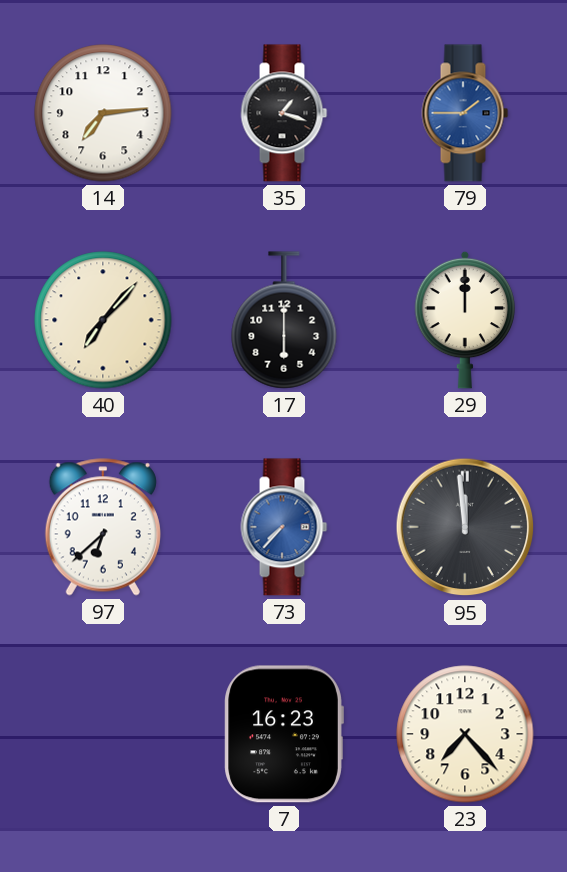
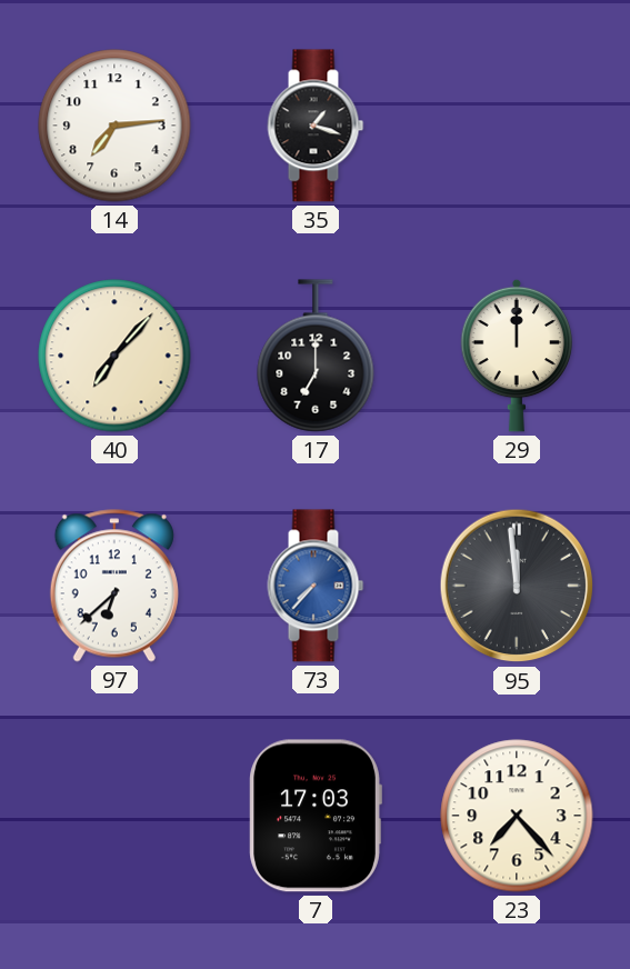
79: 1:45 -> none (465, 113)
17: 6:00 -> 7:00 (316, 356)
7: 16:23 -> 17:03 (316, 816)
